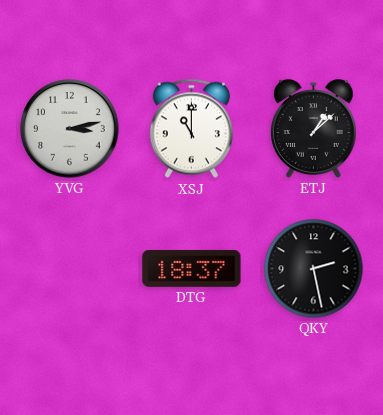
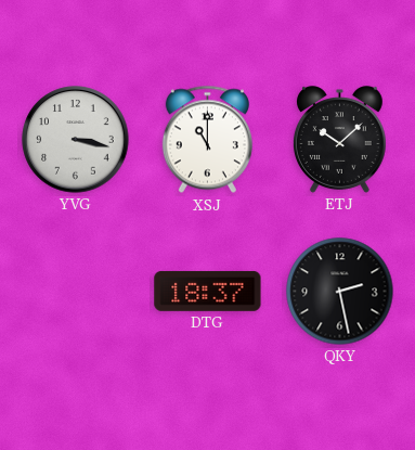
YVG: 3:13 -> 3:17 (76, 140)
ETJ: 1:08 -> 10:08 (339, 140)
